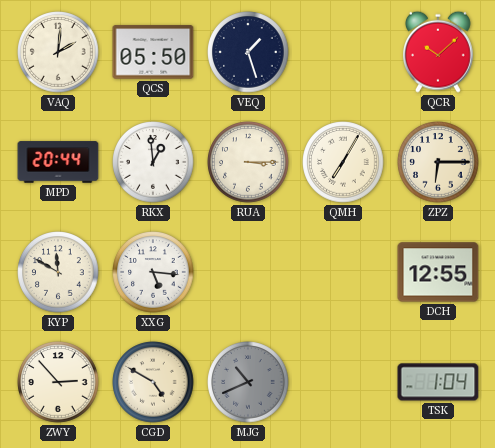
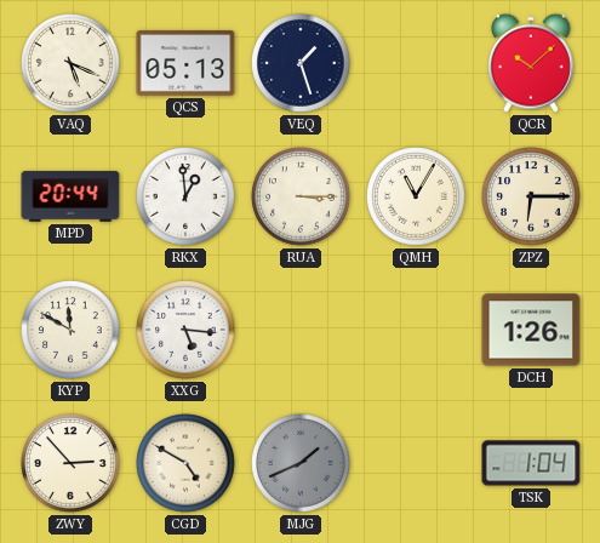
VAQ: 2:01 -> 5:19 (70, 63)
QCS: 05:50 -> 05:13 (185, 63)
QMH: 7:05 -> 11:05 (416, 196)
DCH: 12:55 -> 1:26 (531, 330)
MJG: 10:41 -> 1:41 (301, 463)
